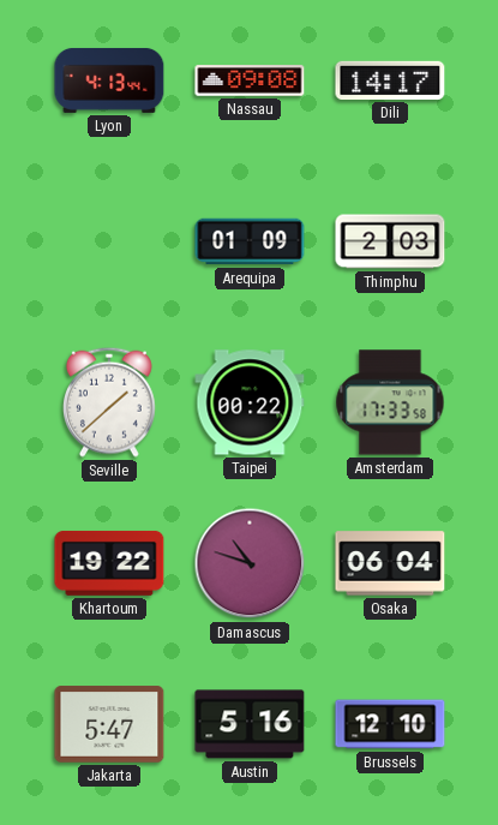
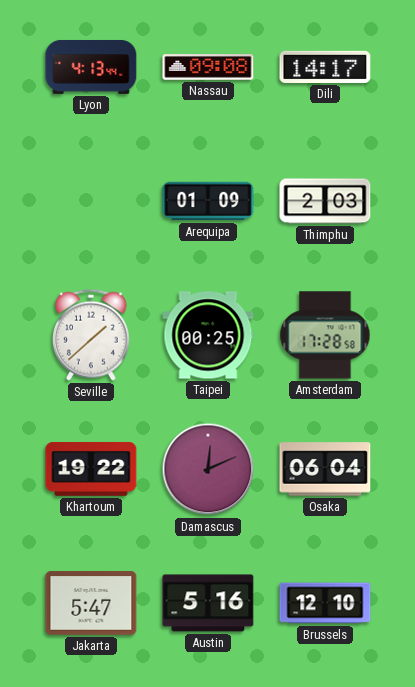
Taipei: 00:22 -> 00:25 (208, 335)
Amsterdam: 17:33 -> 17:28 (325, 335)
Damascus: 10:48 -> 12:11 (208, 469)
